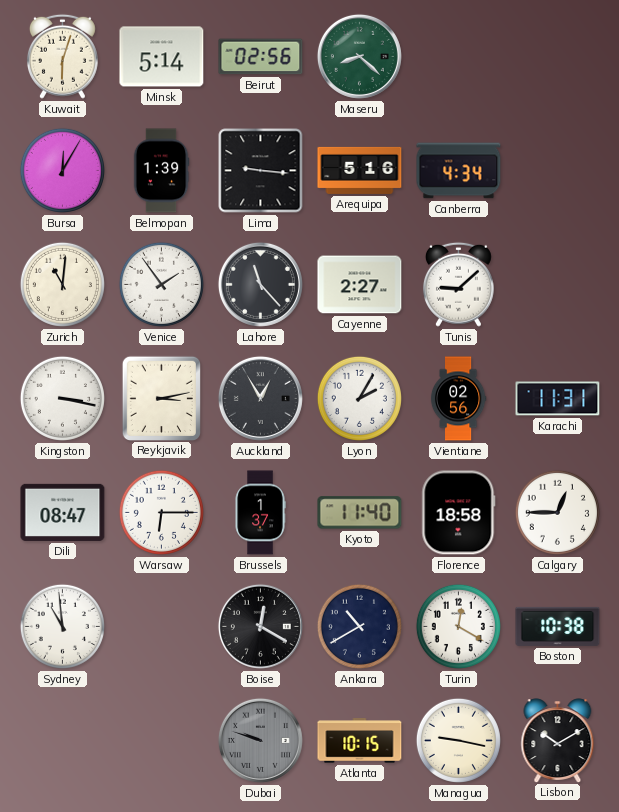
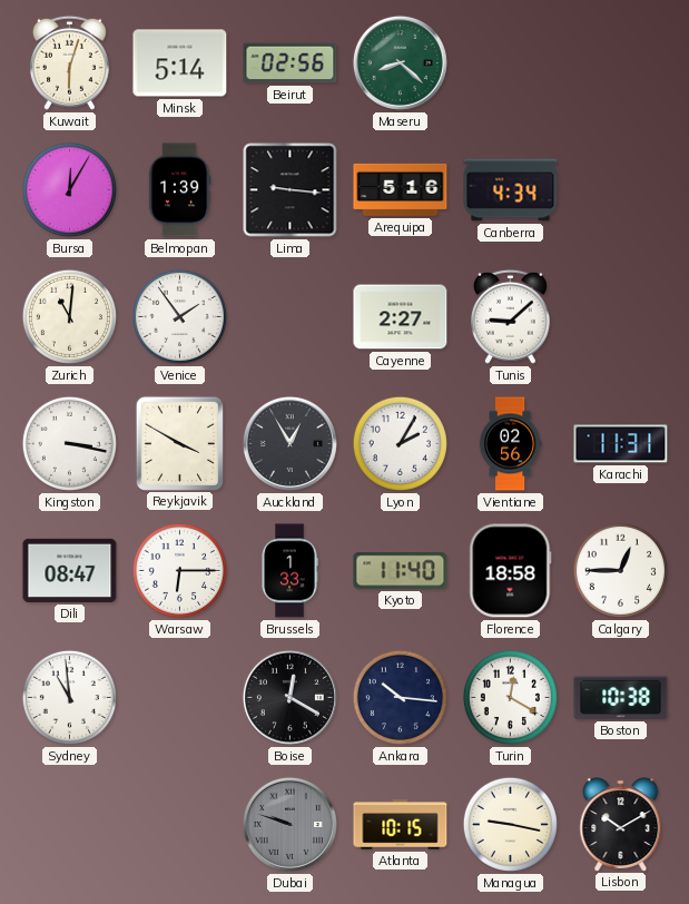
Lahore: 11:23 -> none (260, 284)
Reykjavik: 3:13 -> 3:50 (179, 443)
Brussels: 1:37 -> 1:33 (289, 571)
Ankara: 10:40 -> 10:16 (400, 697)
